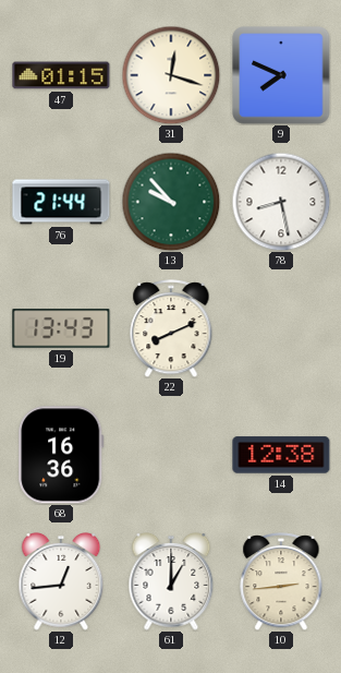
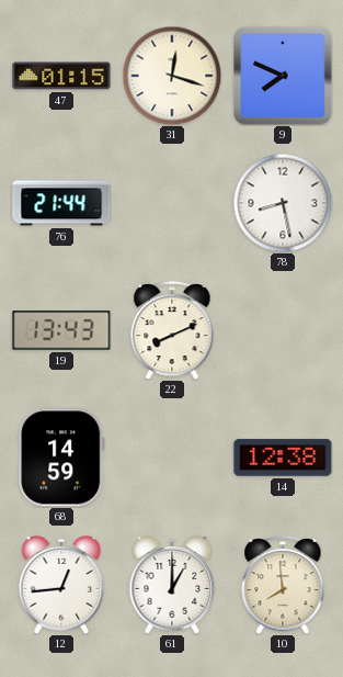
13: 9:53 -> none (171, 202)
68: 16:36 -> 14:59 (61, 458)
10: 2:44 -> 7:59 (283, 585)
